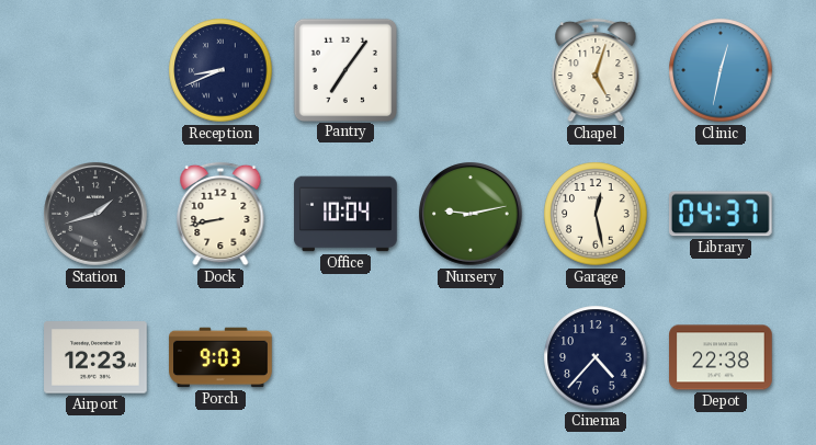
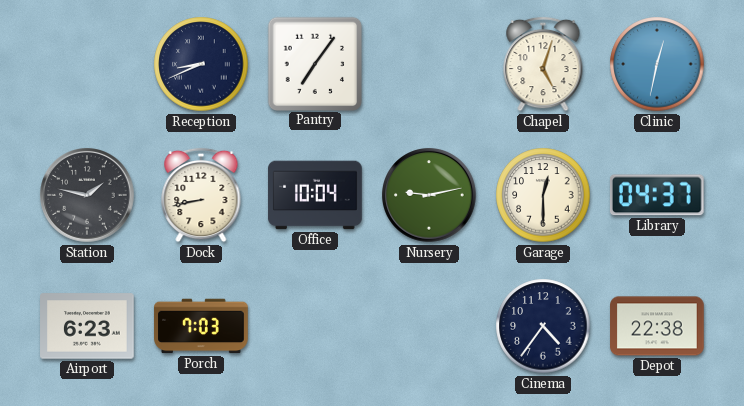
Station: 1:42 -> 1:47 (87, 195)
Garage: 12:28 -> 12:30 (543, 195)
Airport: 12:23 -> 6:23 (87, 326)
Porch: 9:03 -> 7:03 (201, 326)
Cinema: 4:37 -> 4:36 (543, 326)
